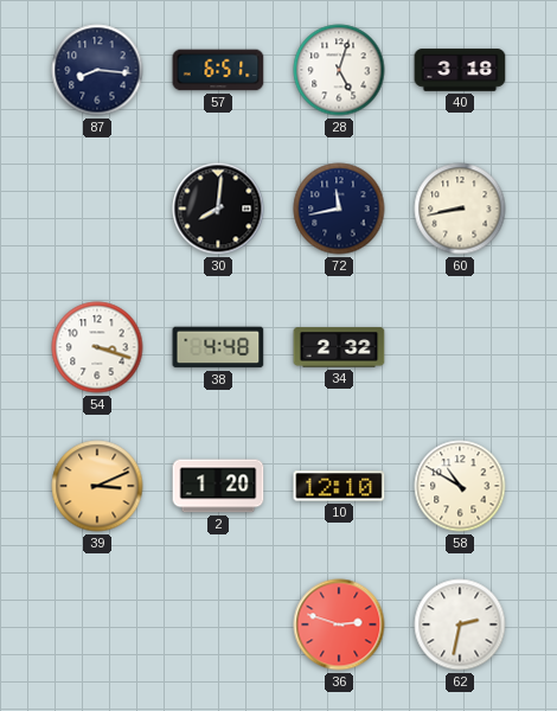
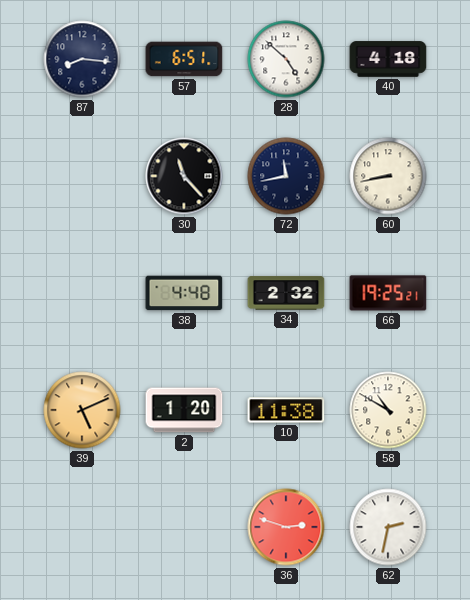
28: 5:03 -> 4:52 (286, 59)
40: 3:18 -> 4:18 (388, 59)
30: 8:01 -> 11:23 (184, 176)
54: 3:18 -> none (97, 347)
66: none -> 19:25 (388, 293)
39: 3:11 -> 5:11 (82, 410)
10: 12:10 -> 11:38 (286, 410)
